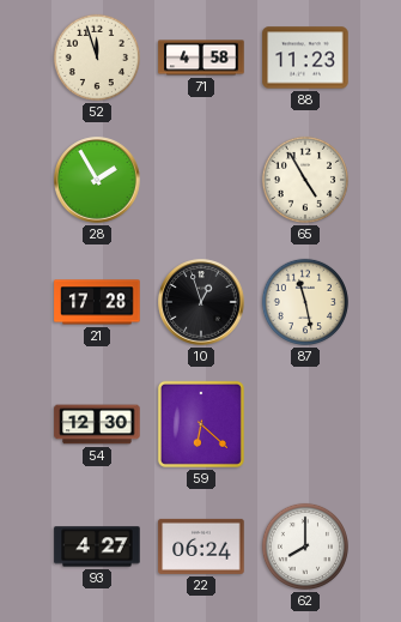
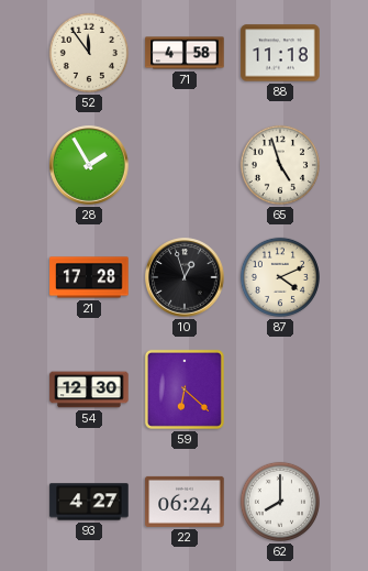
52: 11:57 -> 11:54 (89, 53)
88: 11:23 -> 11:18 (280, 53)
65: 4:55 -> 4:57 (280, 165)
87: 11:28 -> 4:11 (280, 277)
